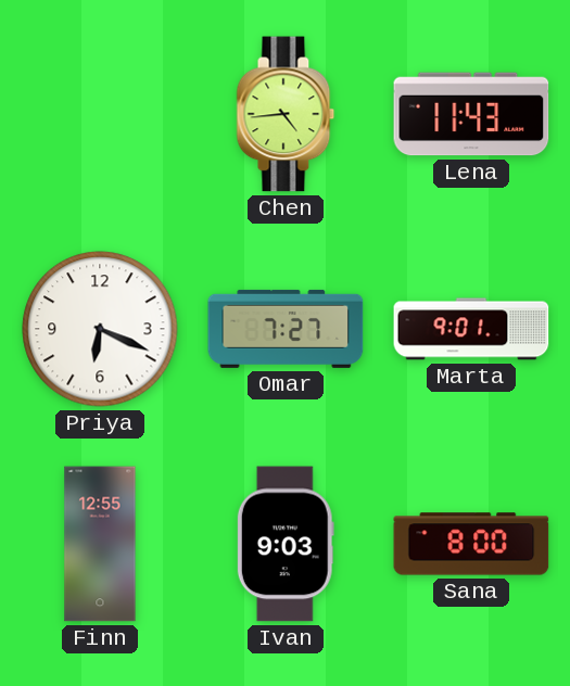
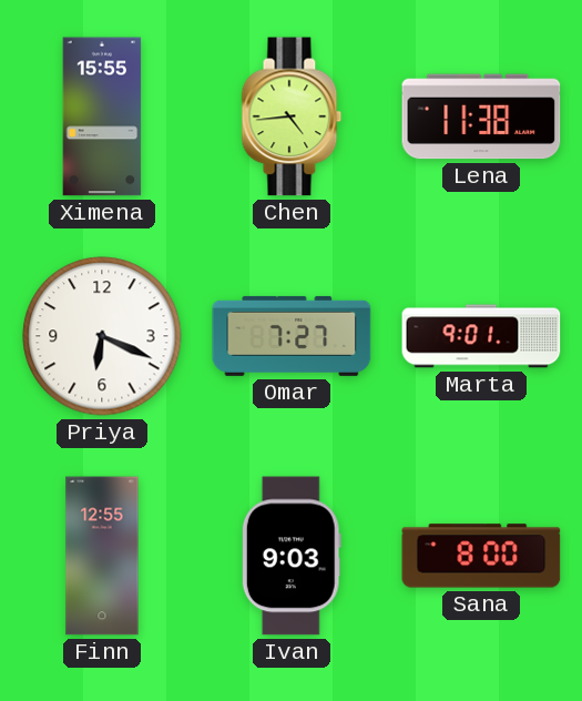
Ximena: none -> 15:55 (102, 116)
Lena: 11:43 -> 11:38 (481, 116)
